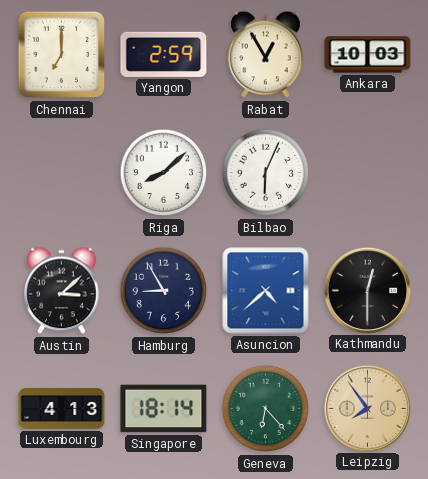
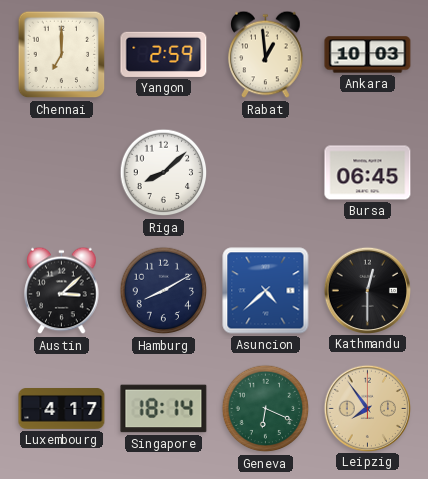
Rabat: 12:55 -> 12:59 (266, 55)
Bilbao: 6:04 -> none (266, 173)
Bursa: none -> 06:45 (368, 173)
Hamburg: 8:55 -> 8:10 (164, 291)
Luxembourg: 4:13 -> 4:17 (62, 409)
Geneva: 6:23 -> 6:19 (266, 409)
